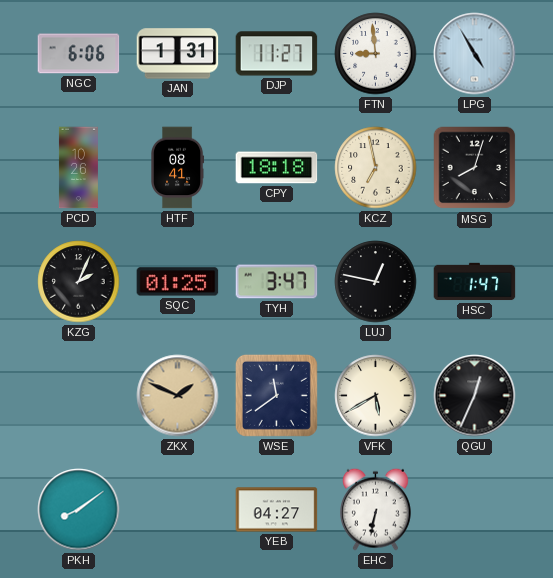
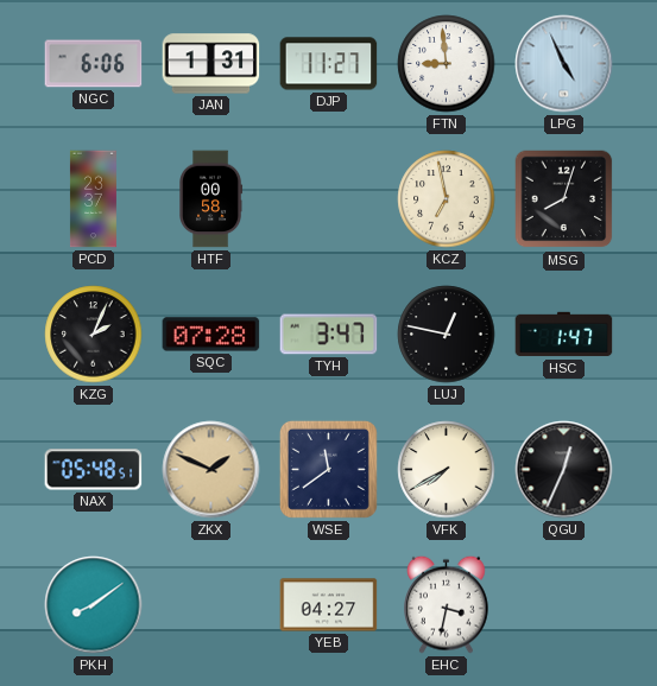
LPG: 4:55 -> 4:56 (564, 64)
PCD: 10:26 -> 23:37 (93, 199)
HTF: 08:41 -> 00:58 (211, 199)
CPY: 18:18 -> none (277, 168)
SQC: 01:25 -> 07:28 (211, 335)
NAX: none -> 05:48 (94, 470)
VFK: 5:40 -> 7:40 (447, 470)
EHC: 6:32 -> 3:32 (447, 604)
